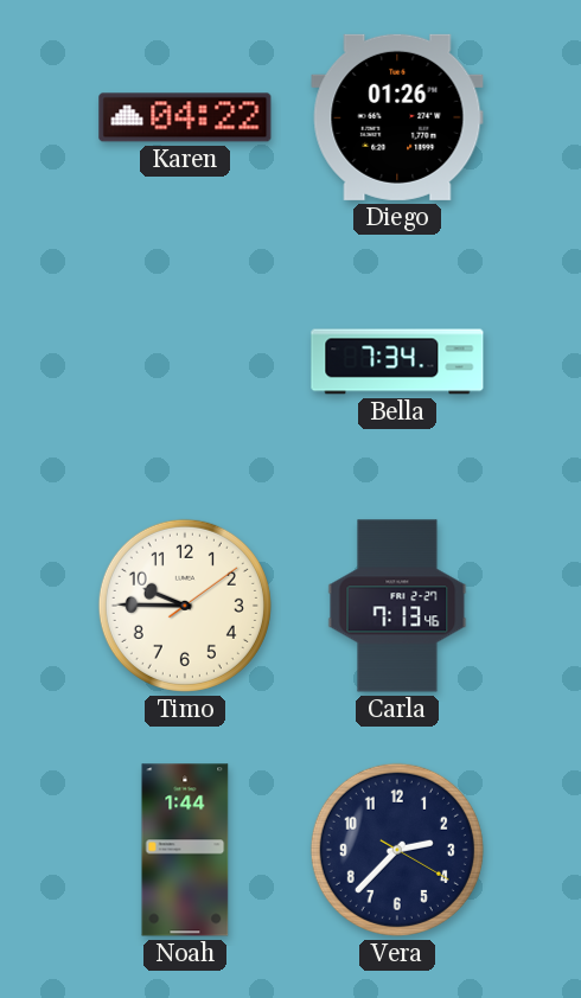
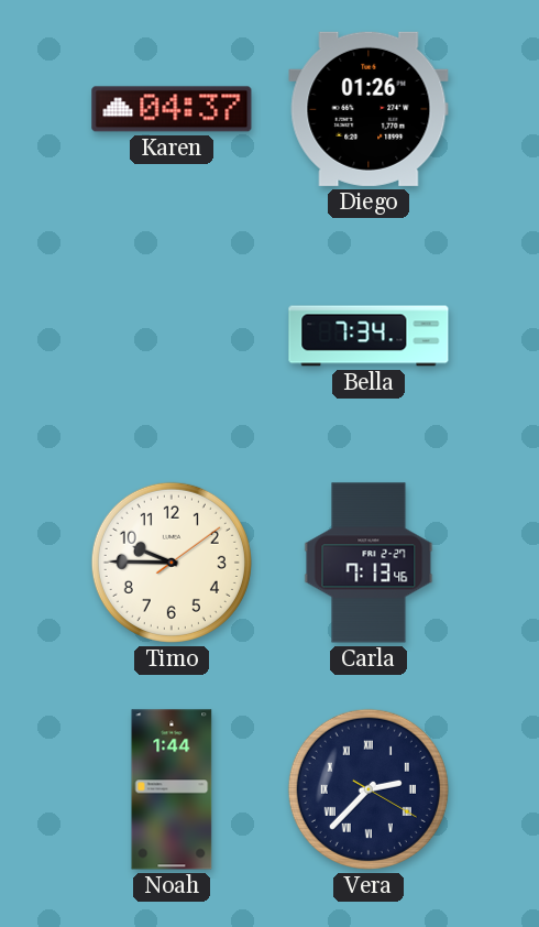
Karen: 04:22 -> 04:37 (172, 109)
Vera numerals: Arabic -> Roman (369, 789)
